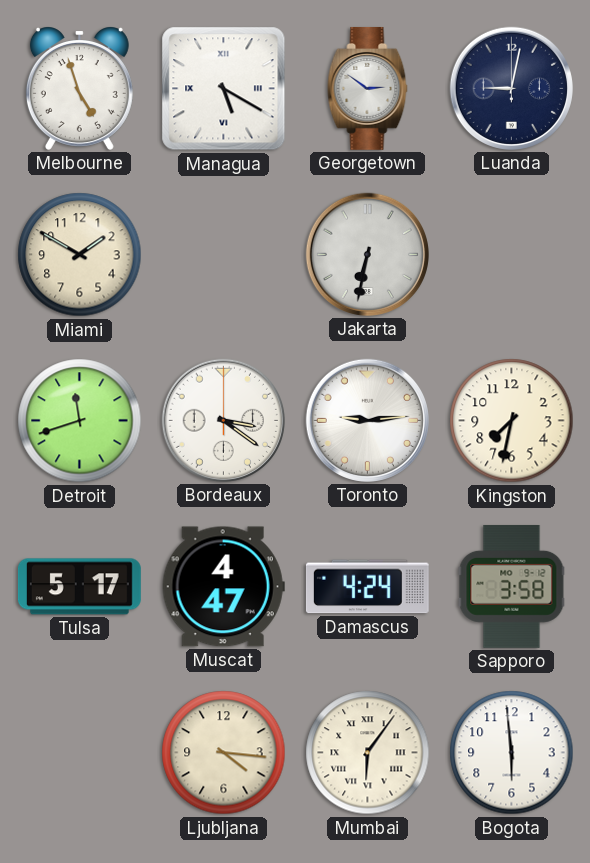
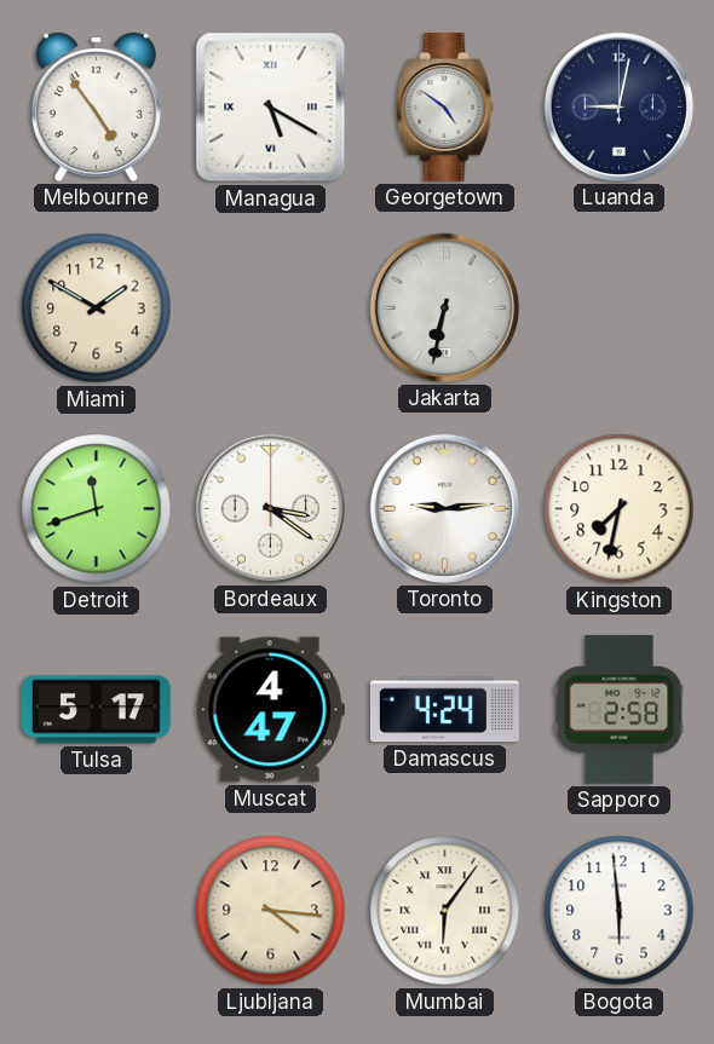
Melbourne: 4:57 -> 4:54 (96, 106)
Georgetown: 2:51 -> 4:51 (445, 106)
Sapporo: 3:58 -> 2:58 (620, 709)
